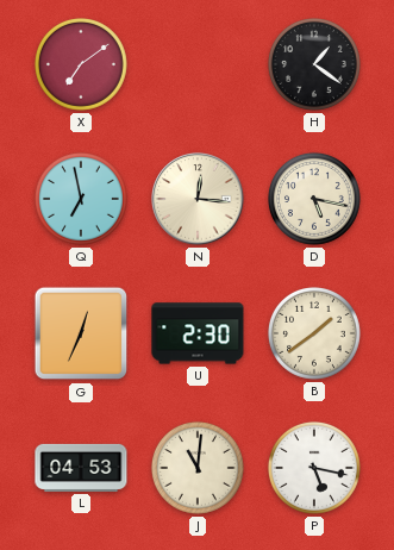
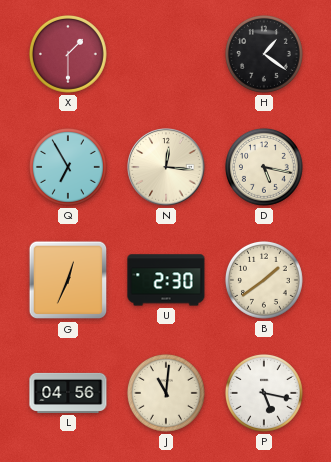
X: 7:09 -> 1:30 (68, 54)
Q: 6:58 -> 6:55 (68, 167)
L: 04:53 -> 04:56 (68, 393)
